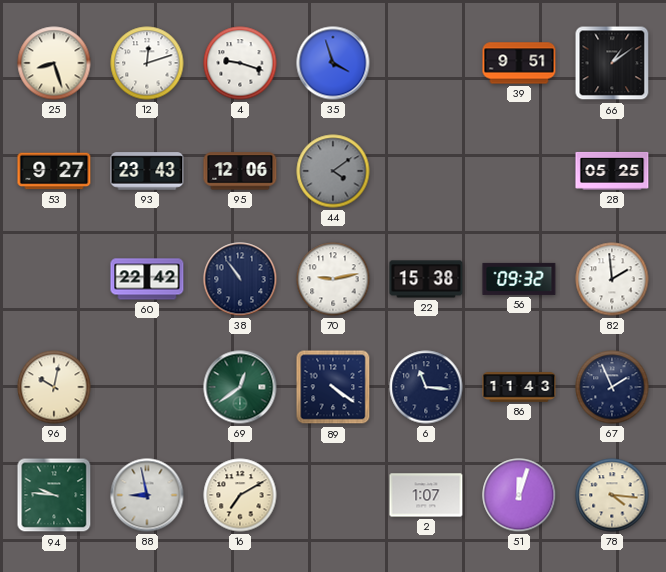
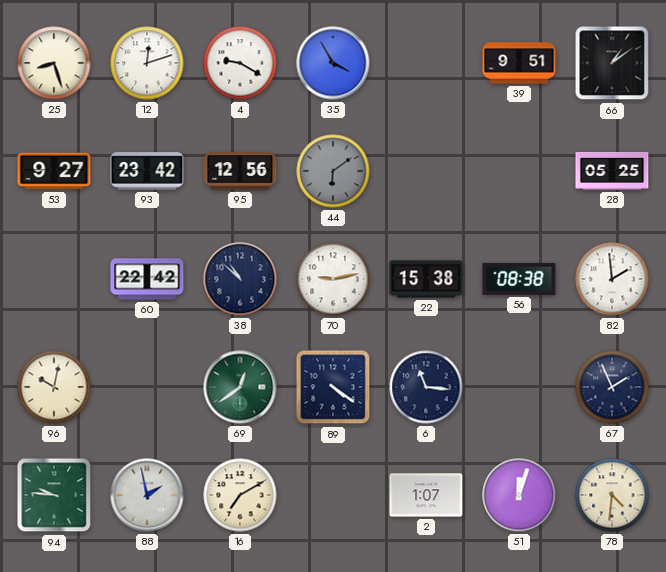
4: 9:18 -> 9:20 (240, 63)
35: 3:57 -> 3:55 (333, 63)
93: 23:43 -> 23:42 (147, 171)
95: 12:06 -> 12:56 (240, 171)
44: 4:09 -> 6:09 (333, 171)
38: 10:54 -> 10:52 (240, 279)
56: 09:32 -> 08:38 (519, 279)
86: 11:43 -> none (519, 387)
88: 8:58 -> 1:58 (147, 495)
78: 4:16 -> 4:31 (612, 495)
